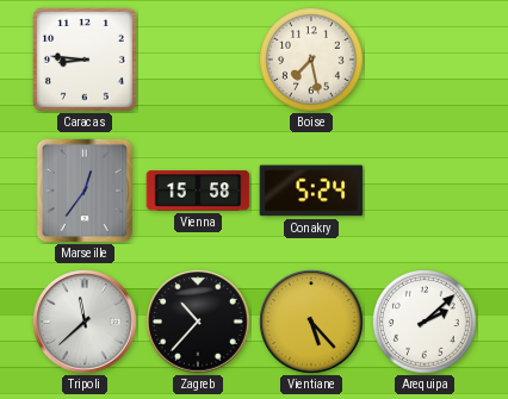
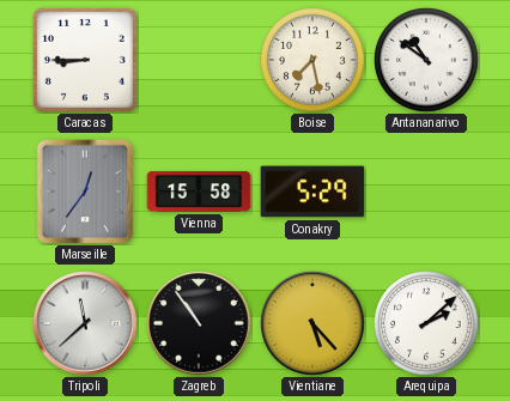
Caracas: 8:46 -> 8:45 (85, 60)
Antananarivo: none -> 10:51 (427, 61)
Conakry: 5:24 -> 5:29 (312, 192)
Zagreb: 10:37 -> 10:54 (199, 323)
